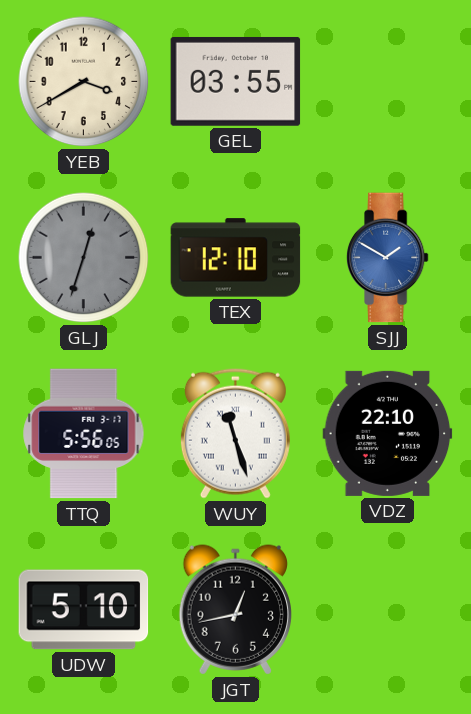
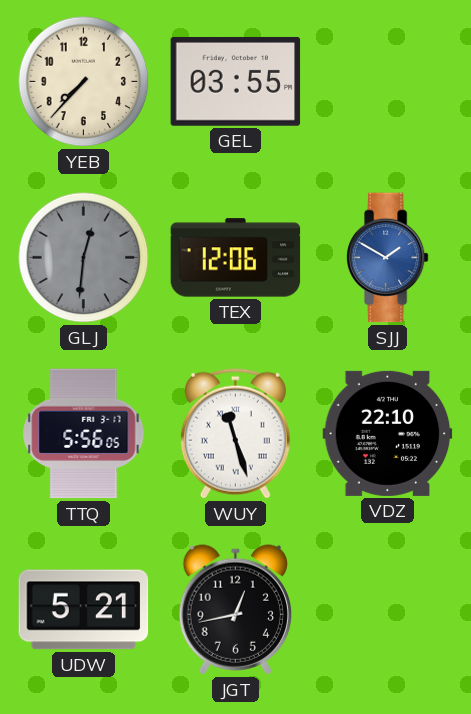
YEB: 3:40 -> 7:37 (84, 82)
GLJ: 12:33 -> 12:31 (84, 258)
TEX: 12:10 -> 12:06 (236, 258)
UDW: 5:10 -> 5:21 (84, 610)
